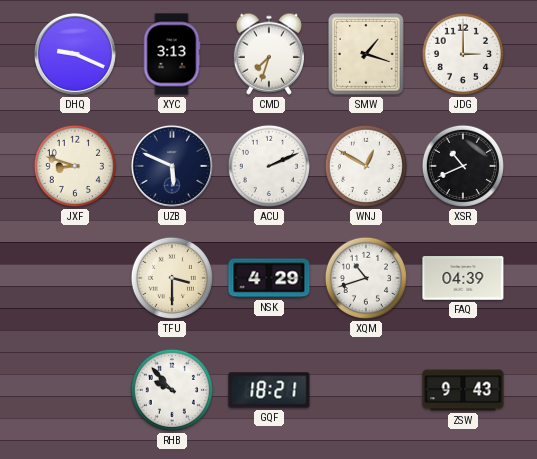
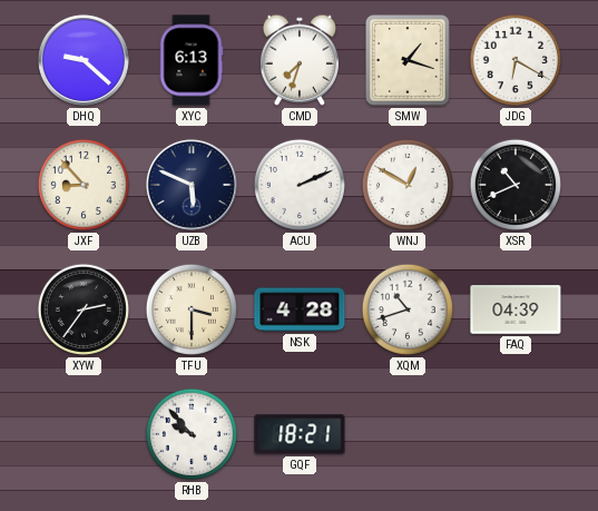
DHQ: 9:19 -> 9:22 (84, 60)
XYC: 3:13 -> 6:13 (192, 60)
JDG: 3:00 -> 6:20 (516, 60)
JXF: 8:48 -> 8:53 (84, 185)
XYW: none -> 2:36 (84, 309)
NSK: 4:29 -> 4:28 (300, 309)
ZSW: 9:43 -> none (463, 390)
